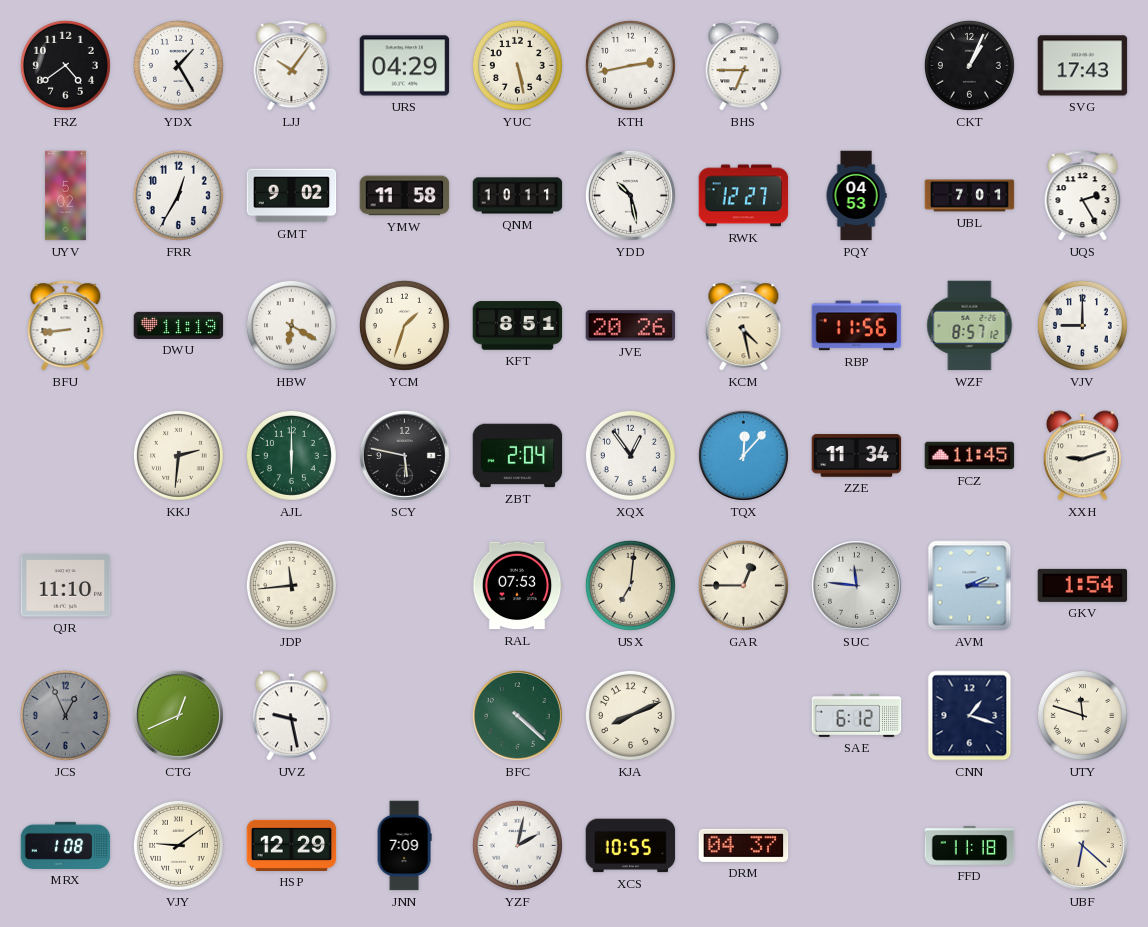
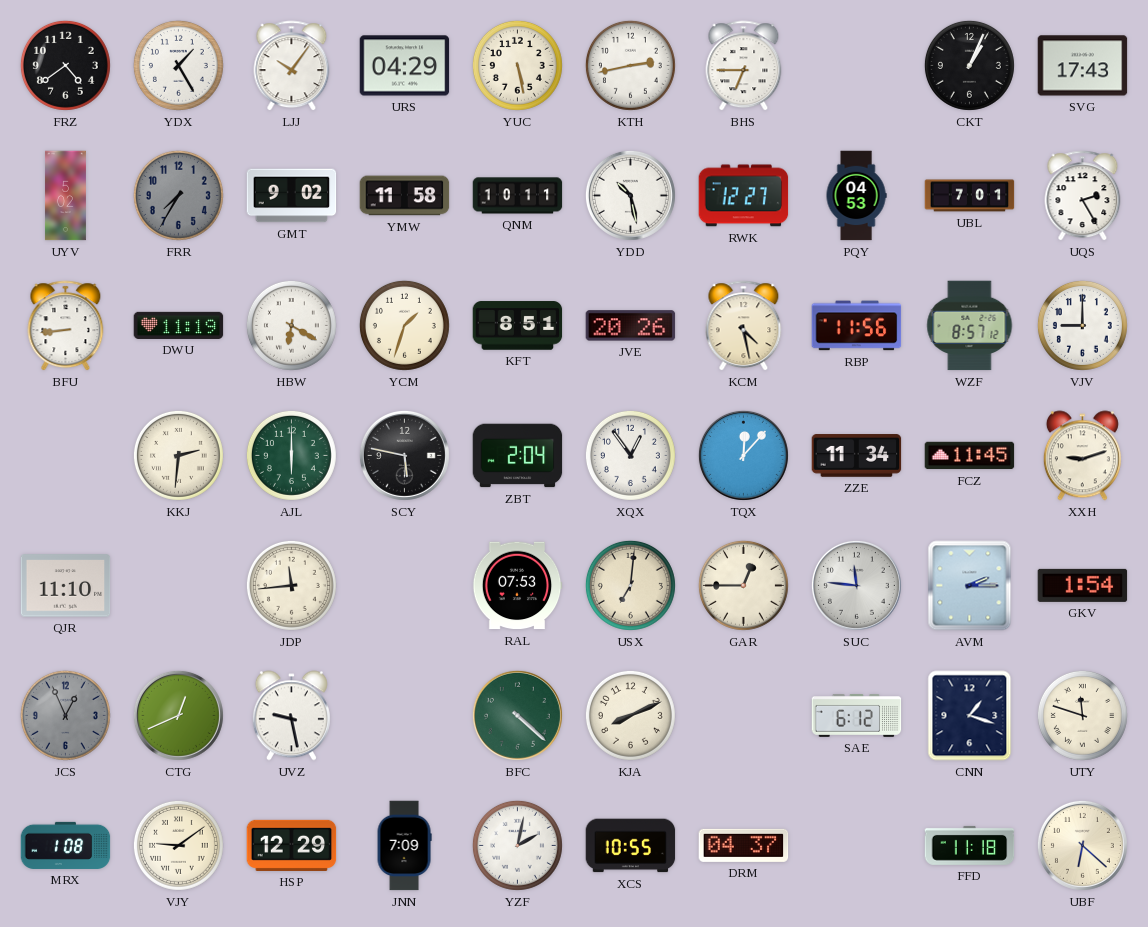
FRR: 12:35 -> 7:35 (178, 195)
FRR dial: white -> grey (178, 195)
